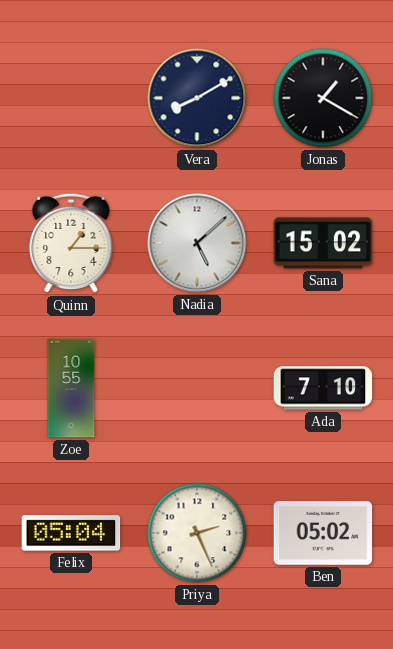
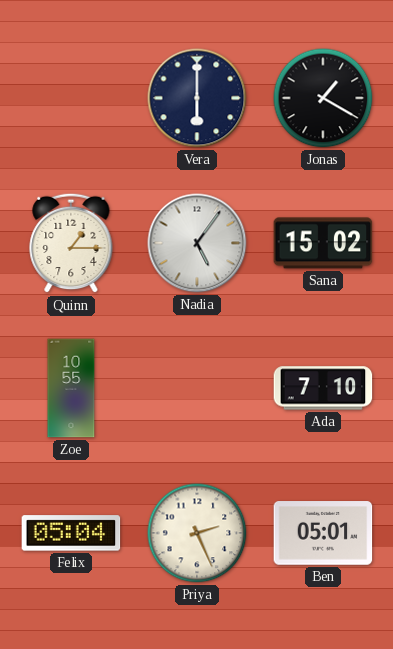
Vera: 8:10 -> 6:00 (197, 98)
Nadia: 5:08 -> 5:06 (197, 243)
Ben: 05:02 -> 05:01 (323, 533)
